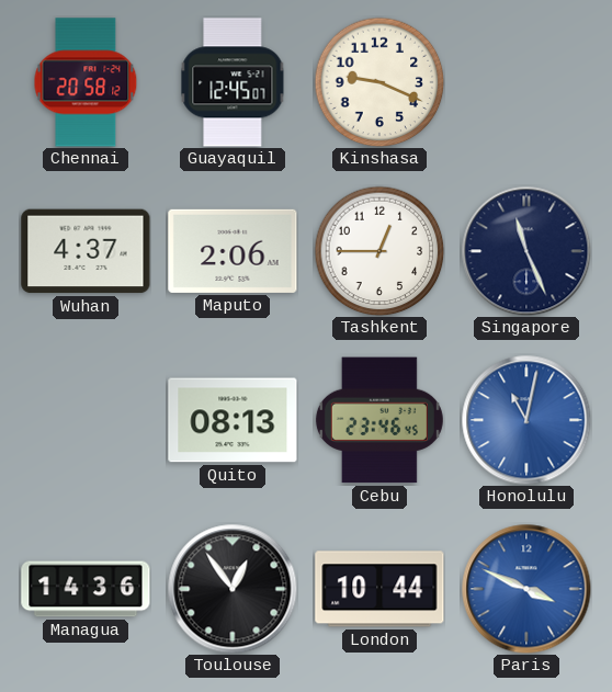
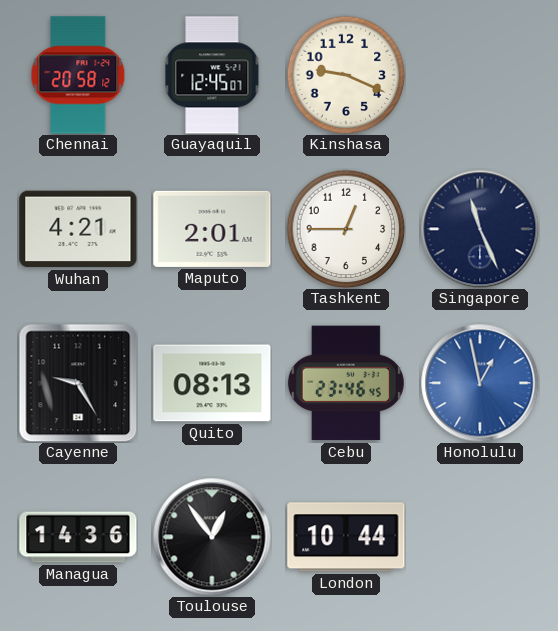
Wuhan: 4:37 -> 4:21 (78, 229)
Maputo: 2:06 -> 2:01 (212, 229)
Cayenne: none -> 9:25 (78, 383)
Honolulu: 11:02 -> 12:58 (480, 383)
Paris: 3:49 -> none (526, 589)
